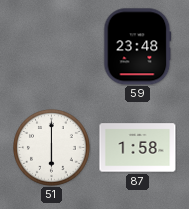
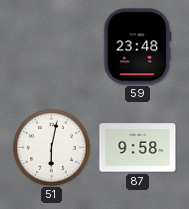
51: 6:00 -> 6:02 (52, 148)
87: 1:58 -> 9:58 (138, 148)
